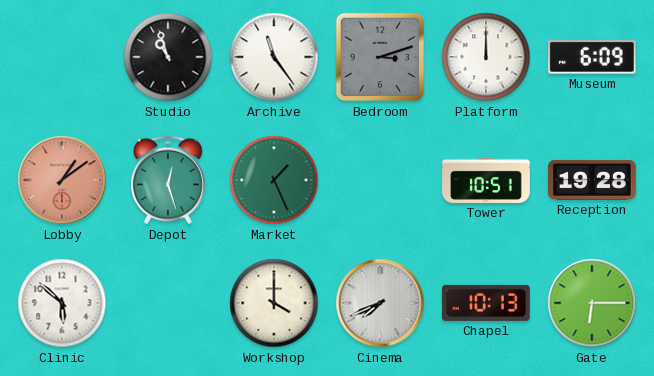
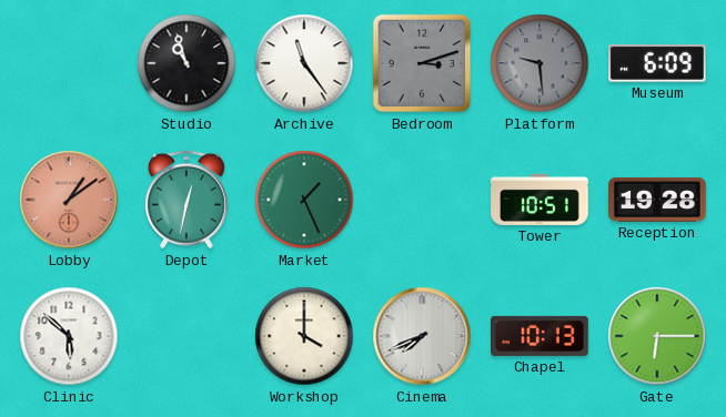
Platform: 12:00 -> 9:29 (540, 63)
Platform dial: white -> grey (540, 63)
Depot: 12:27 -> 12:32 (186, 200)
